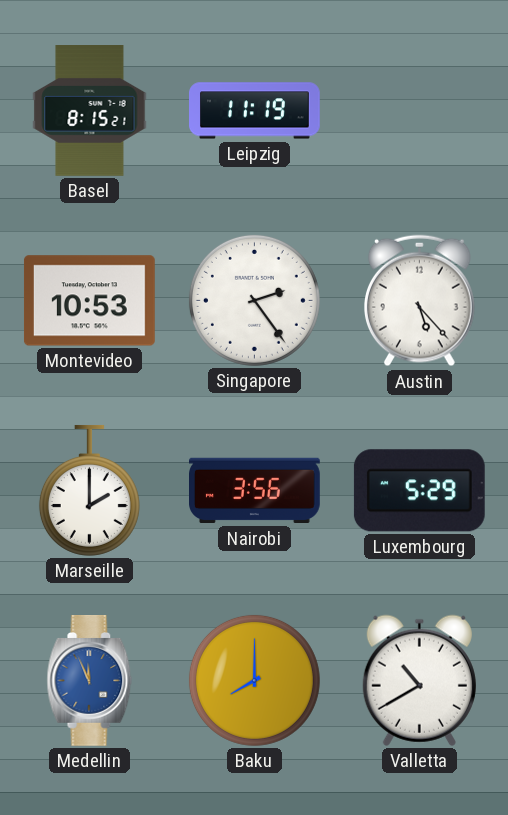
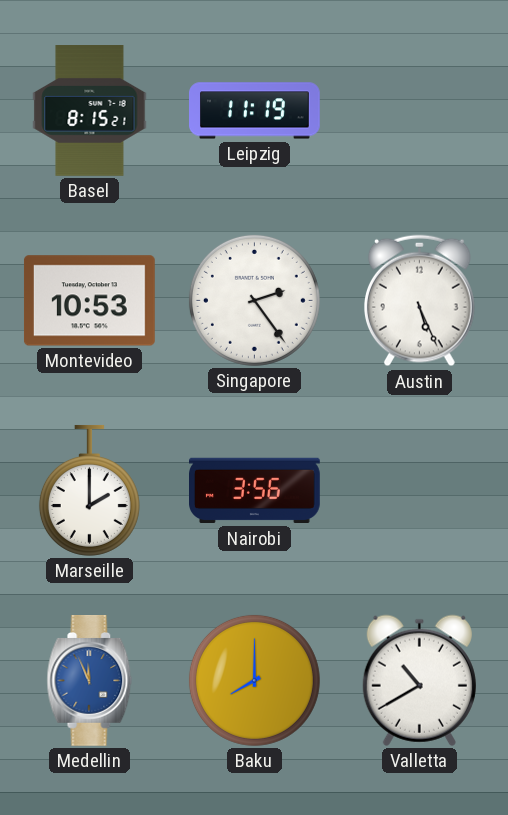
Austin: 5:23 -> 5:26 (420, 301)
Luxembourg: 5:29 -> none (419, 491)
